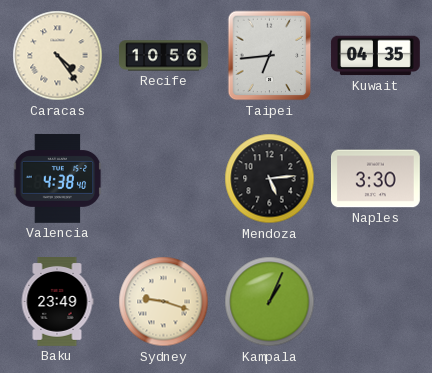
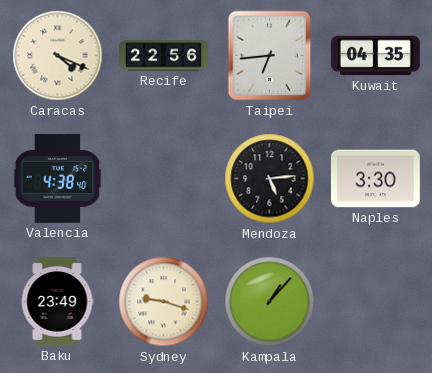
Caracas: 4:24 -> 4:19 (58, 56)
Recife: 10:56 -> 22:56 (164, 56)
Kampala: 1:04 -> 1:07 (270, 302)
